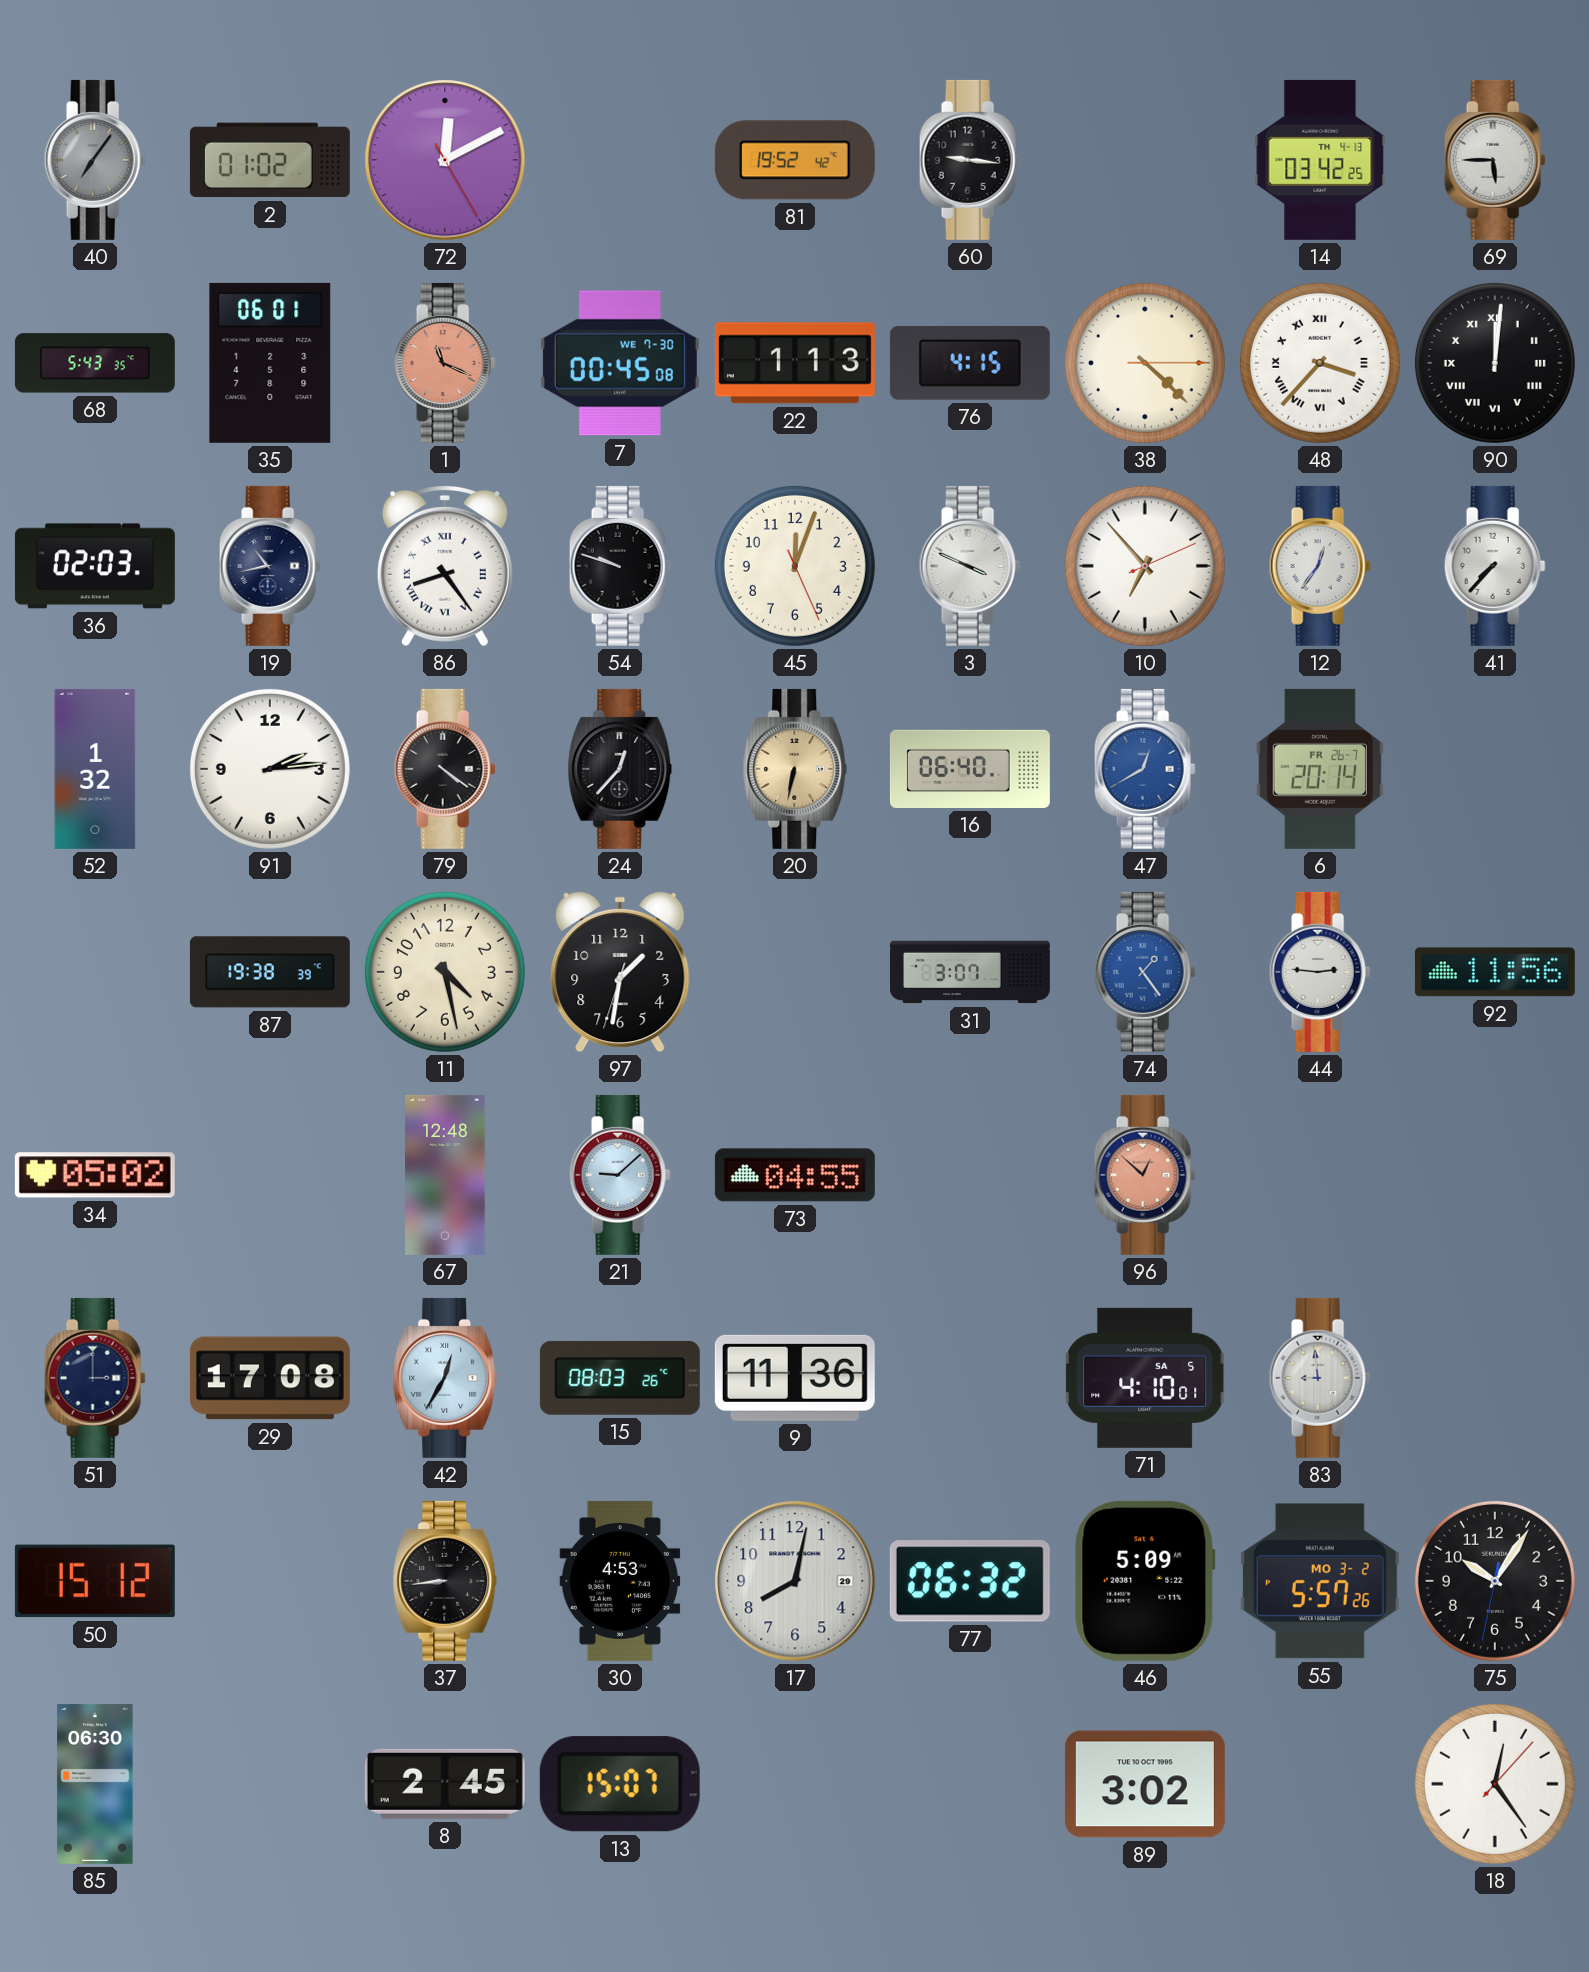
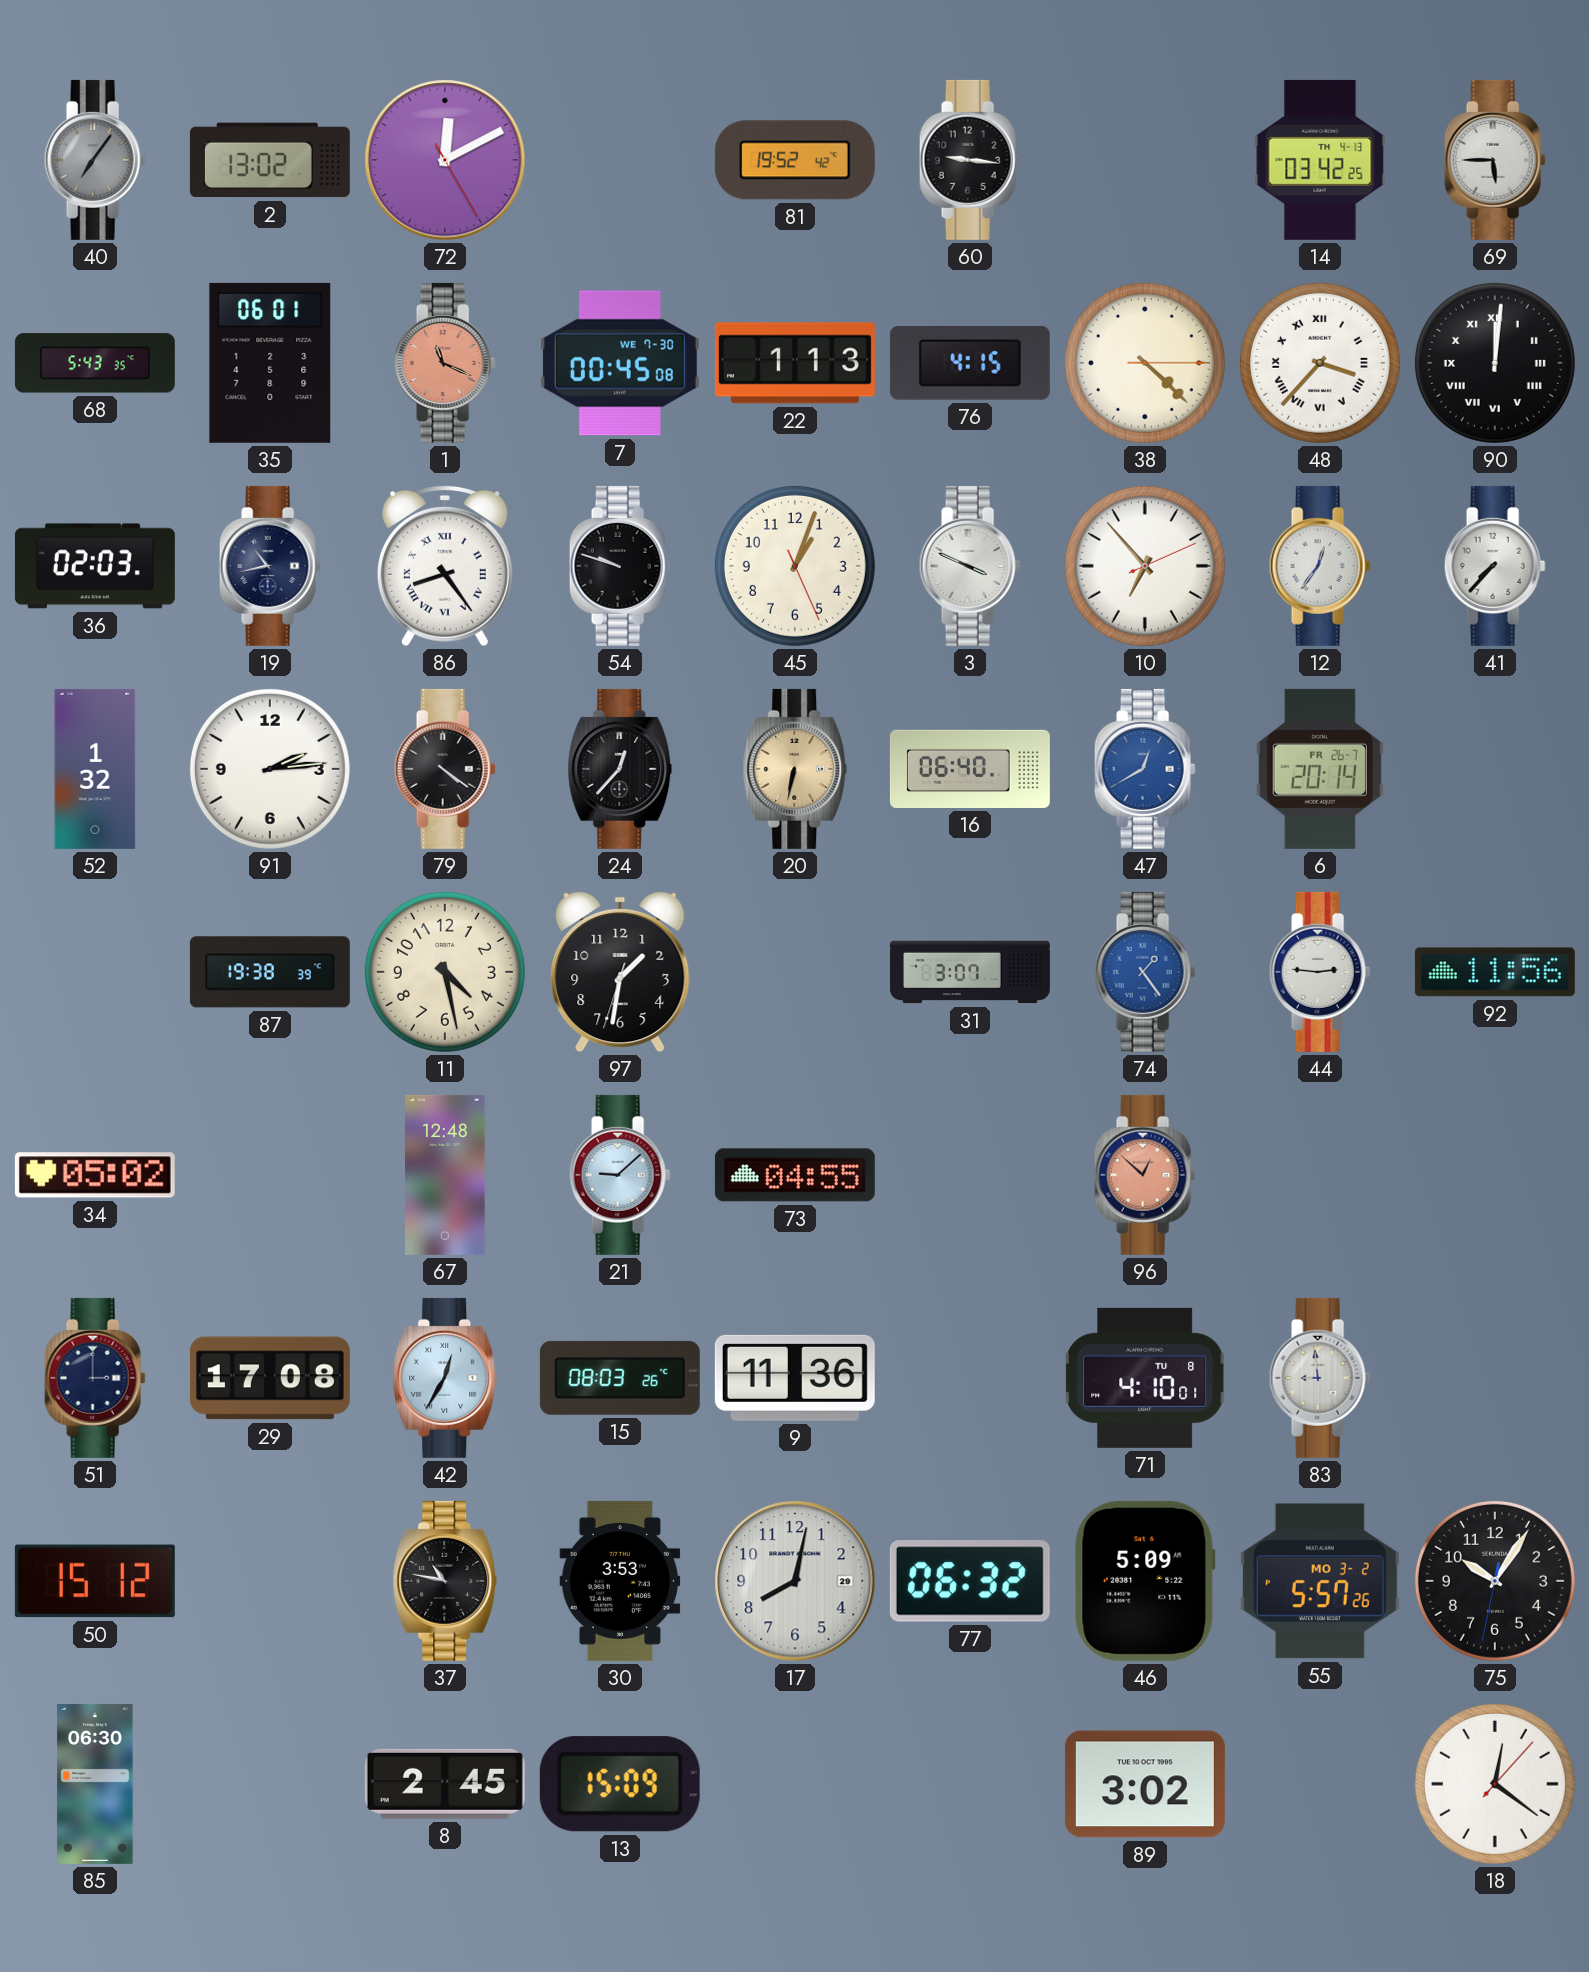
2: 01:02 -> 13:02 (270, 160)
45: 12:03 -> 1:03 (795, 566)
71 date: SA 5 -> TU 8 (1145, 1378)
37: 8:44 -> 10:47 (445, 1581)
30: 4:53 -> 3:53 (620, 1581)
13: 15:07 -> 15:09 (620, 1784)
18: 12:24 -> 12:21 (1495, 1784)
